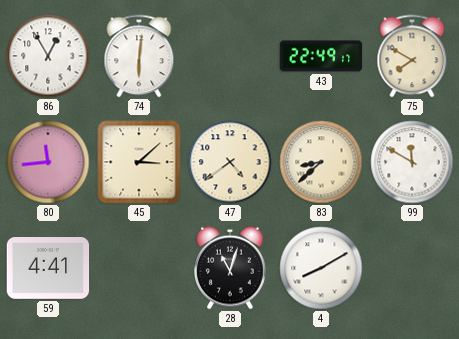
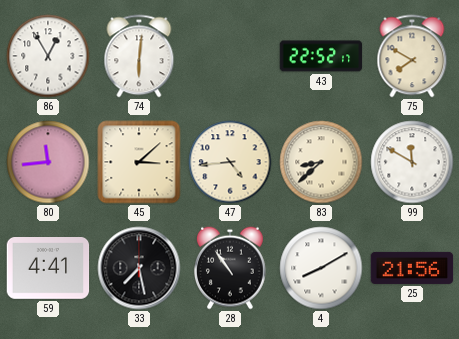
43: 22:49 -> 22:52 (321, 56)
47: 4:39 -> 4:44 (230, 162)
33: none -> 7:28 (139, 268)
28: 11:03 -> 10:54 (230, 268)
25: none -> 21:56 (412, 268)
